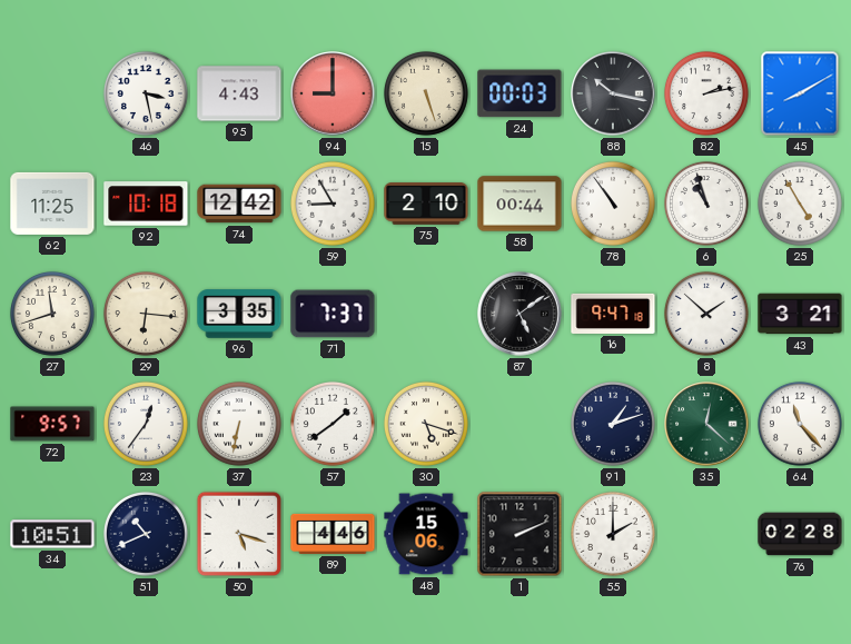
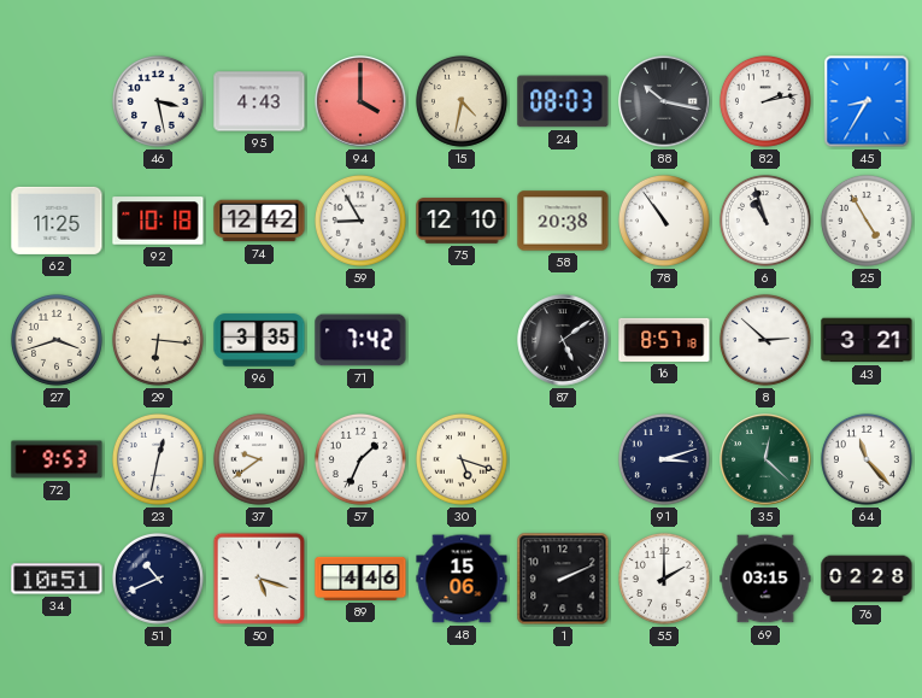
94: 9:00 -> 4:00 (360, 101)
15: 5:27 -> 4:32 (462, 101)
24: 00:03 -> 08:03 (563, 101)
45: 8:10 -> 8:35 (867, 101)
75: 2:10 -> 12:10 (462, 222)
58: 00:44 -> 20:38 (563, 221)
27: 11:42 -> 3:42 (57, 340)
71: 7:37 -> 7:42 (360, 340)
16: 9:47 -> 8:57 (664, 340)
8: 1:52 -> 2:52 (765, 340)
72: 9:57 -> 9:53 (57, 459)
23: 12:36 -> 12:32 (158, 459)
37: 6:32 -> 9:39 (259, 459)
57: 1:39 -> 1:34 (360, 459)
91: 1:12 -> 3:12 (664, 459)
69: none -> 03:15 (765, 579)
